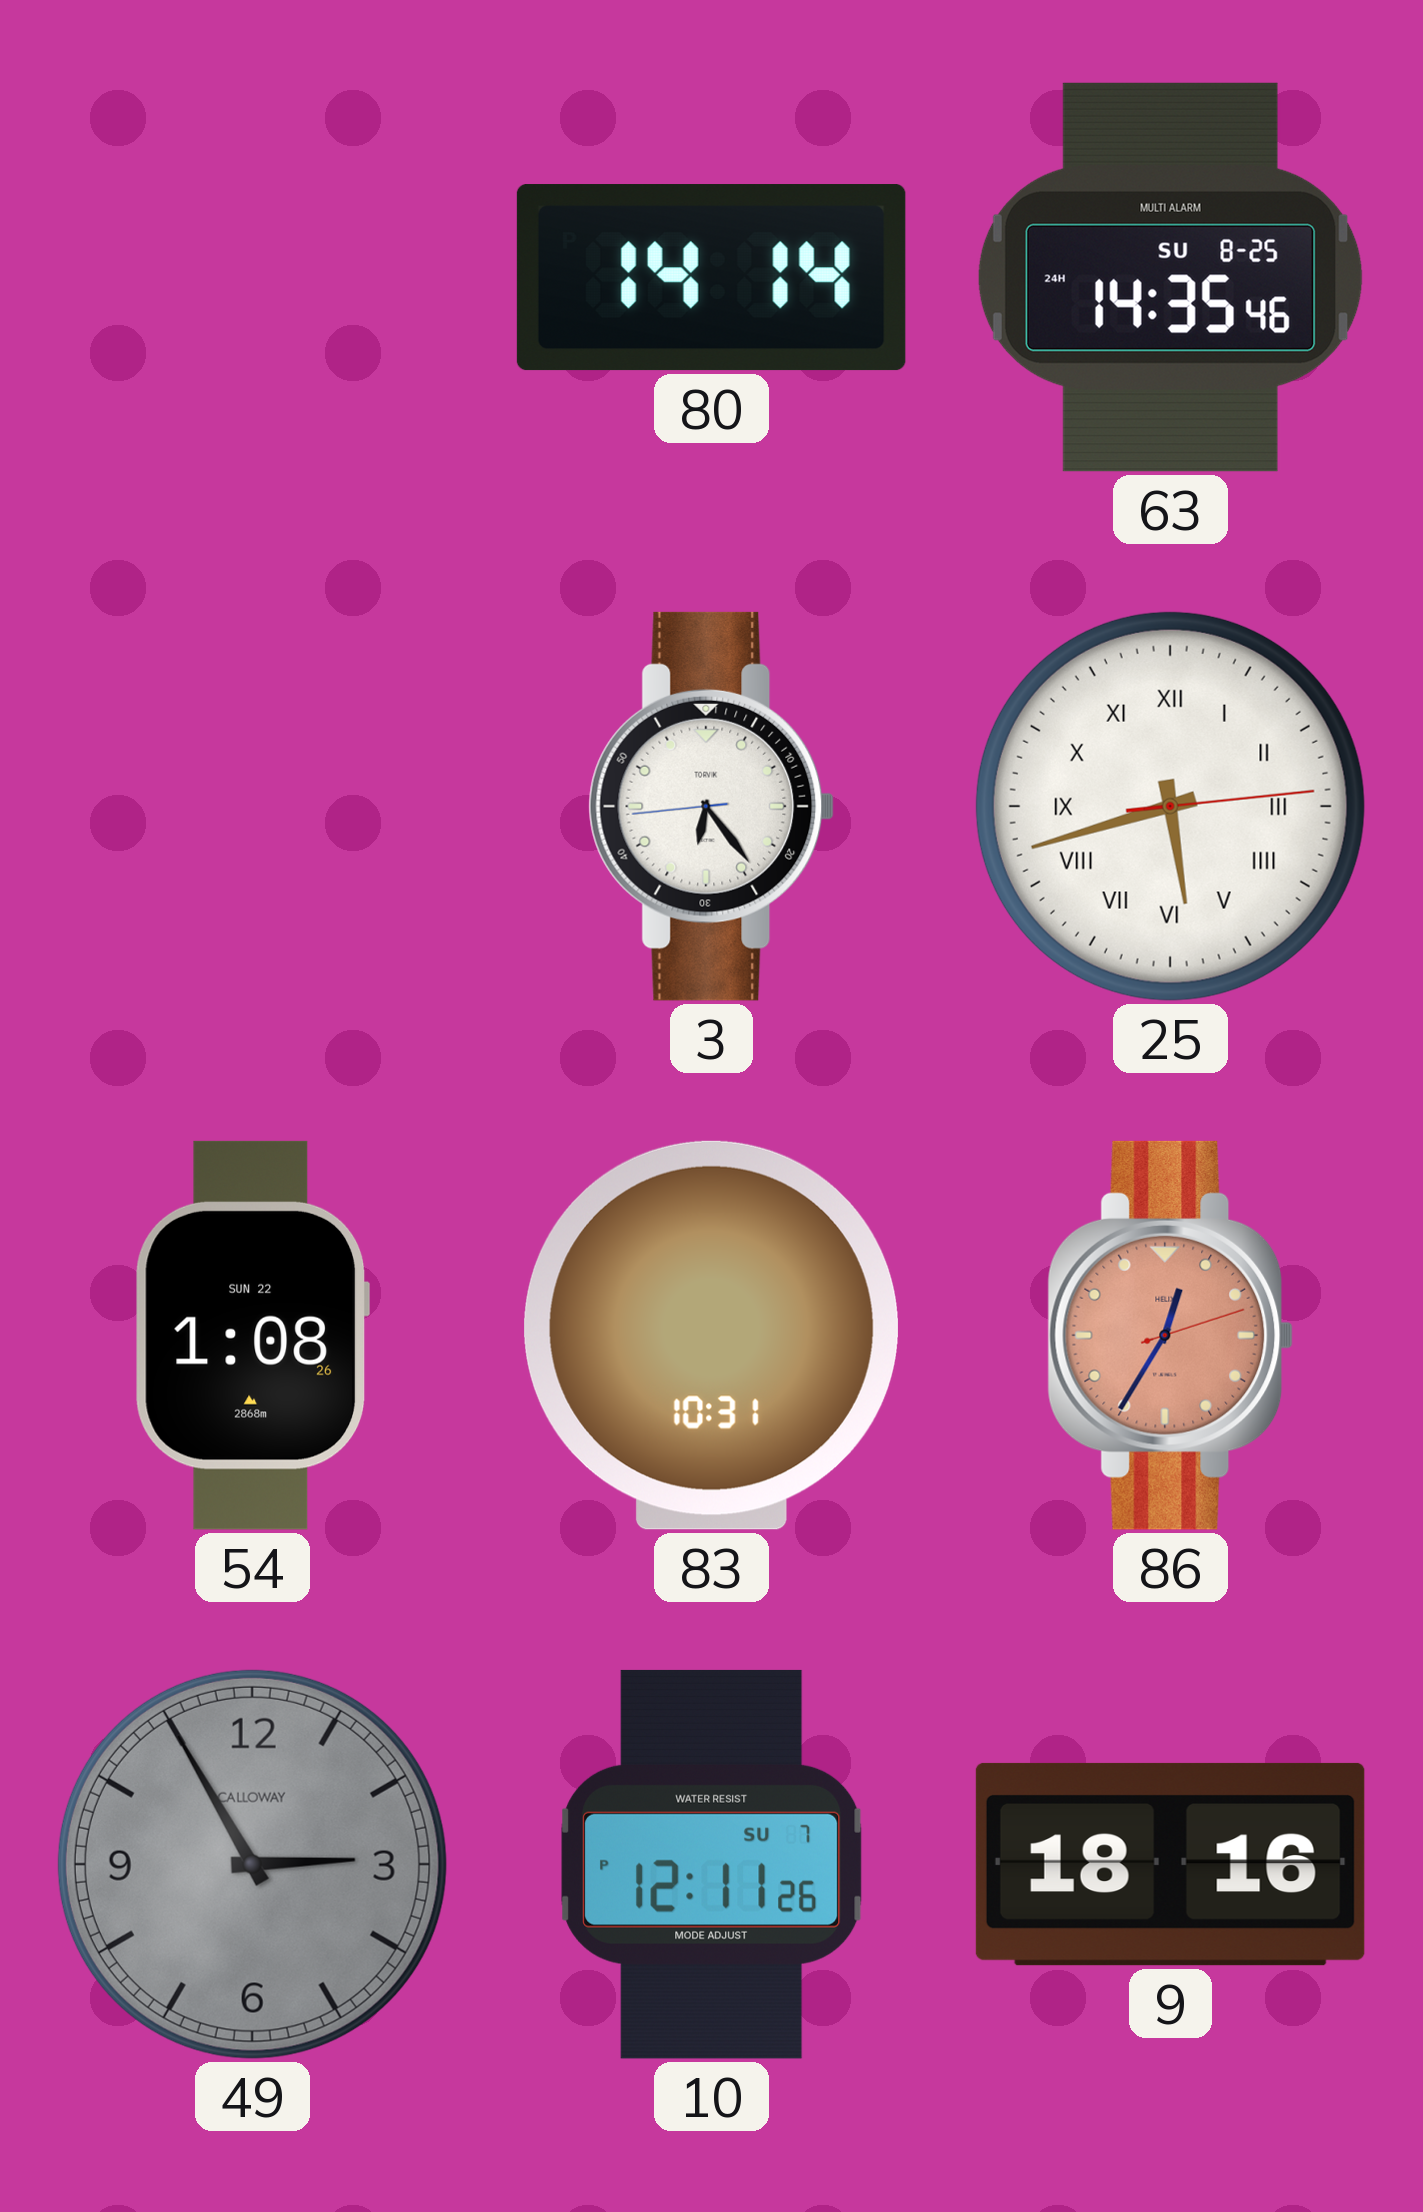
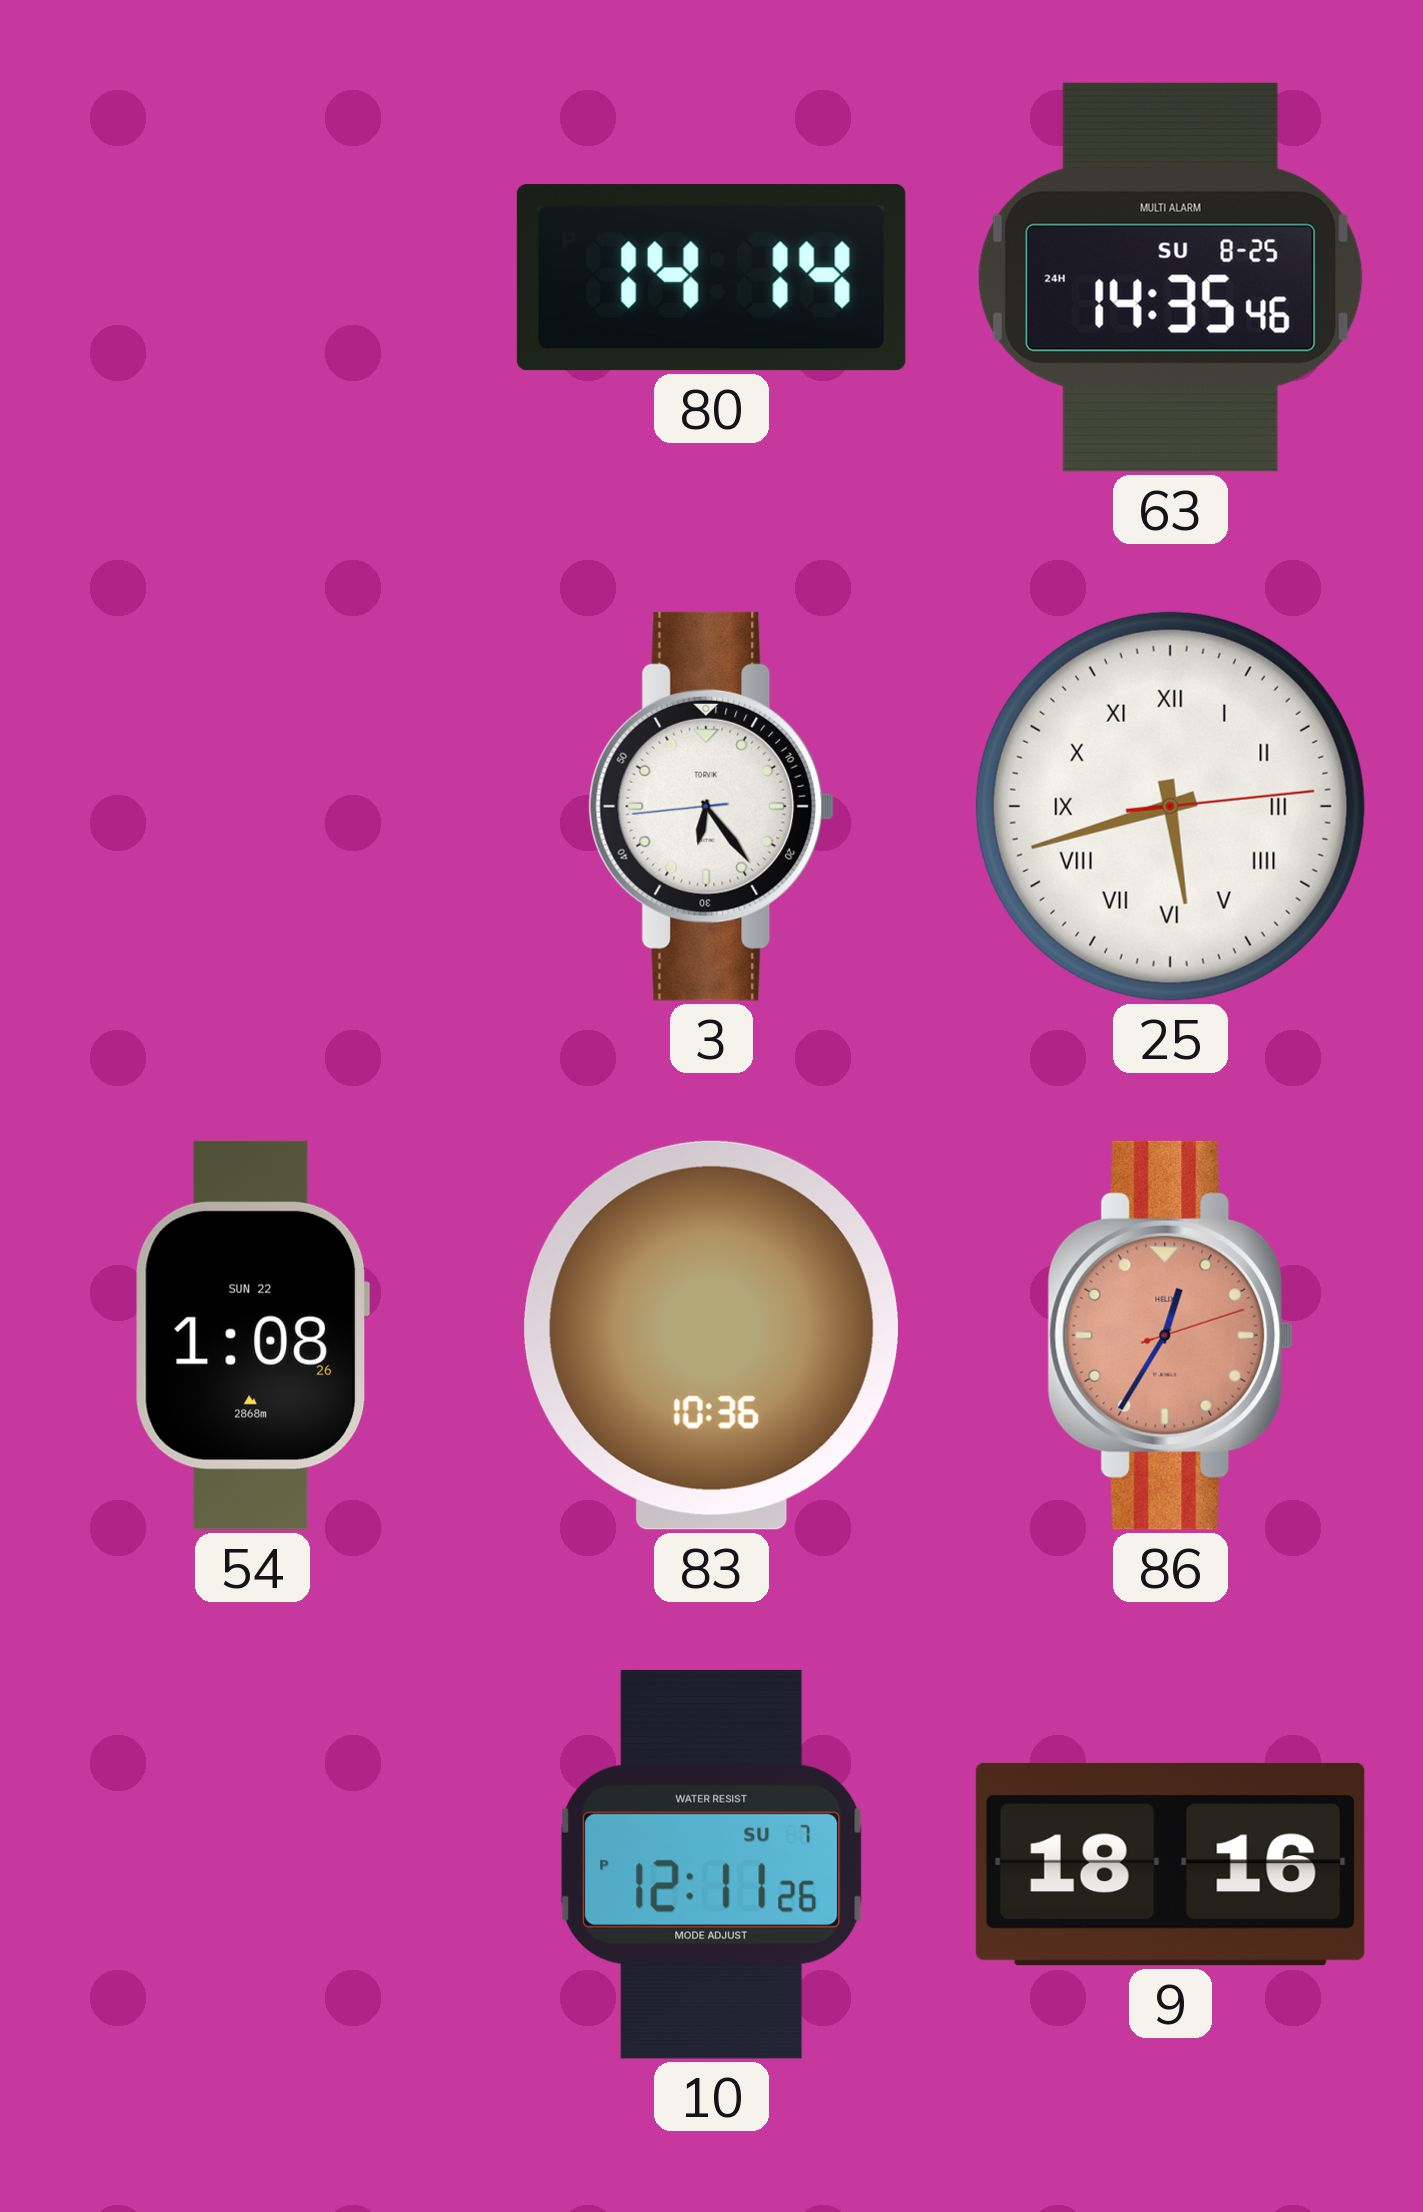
83: 10:31 -> 10:36 (711, 1335)
49: 2:55 -> none (252, 1864)
